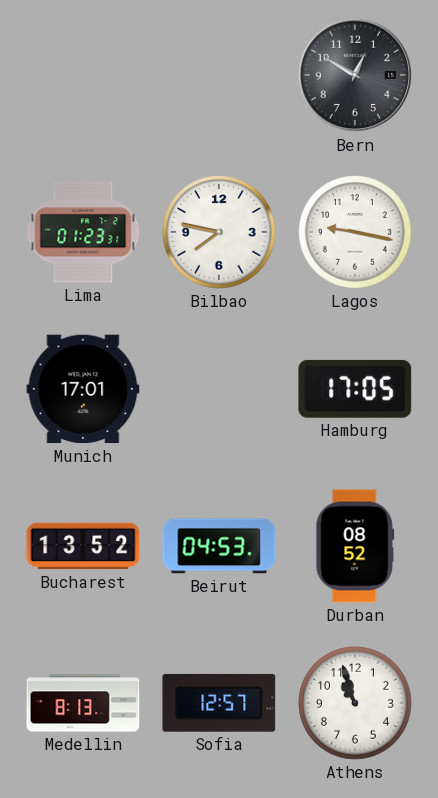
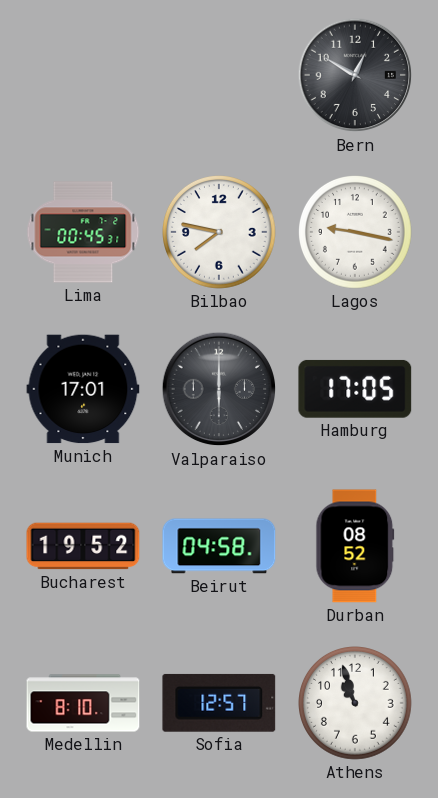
Lima: 01:23 -> 00:45 (83, 232)
Valparaiso: none -> 6:00 (219, 389)
Bucharest: 13:52 -> 19:52 (83, 546)
Beirut: 04:53 -> 04:58 (219, 546)
Medellin: 8:13 -> 8:10 (83, 703)
